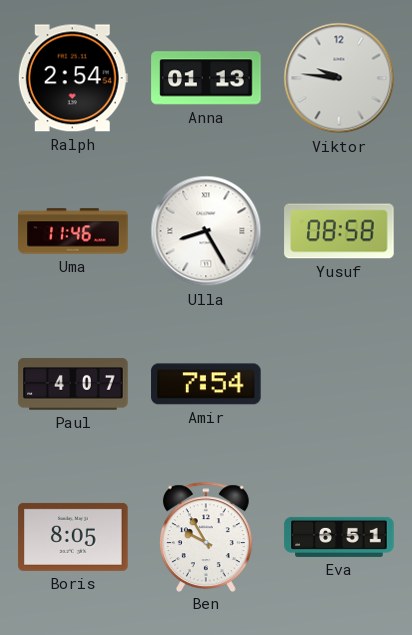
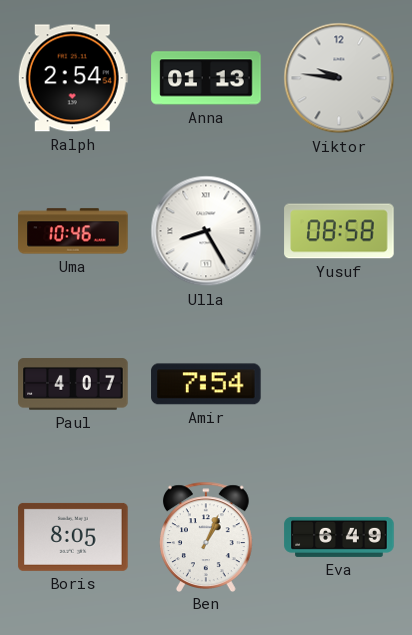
Uma: 11:46 -> 10:46 (73, 231)
Ben: 9:55 -> 1:04 (207, 536)
Eva: 6:51 -> 6:49 (339, 537)
